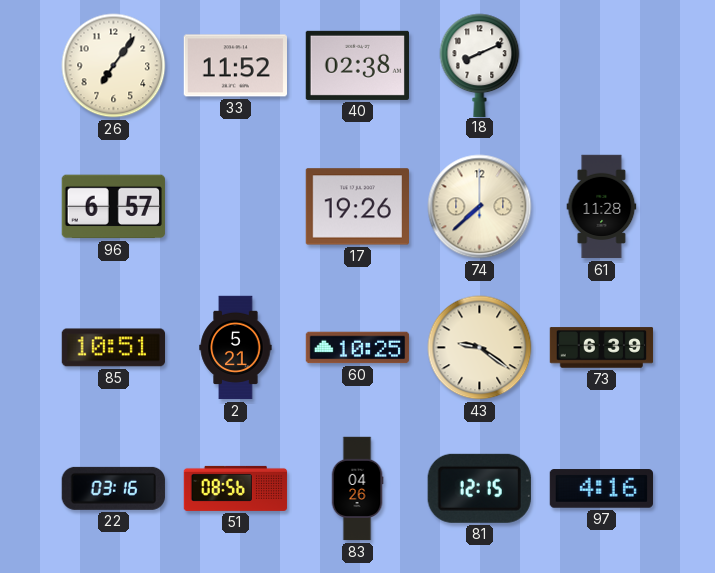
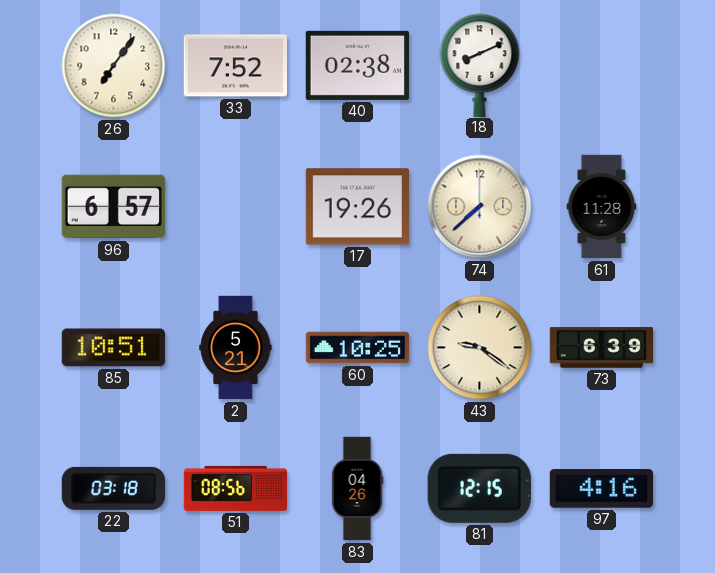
33: 11:52 -> 7:52 (235, 66)
22: 03:16 -> 03:18 (113, 488)
